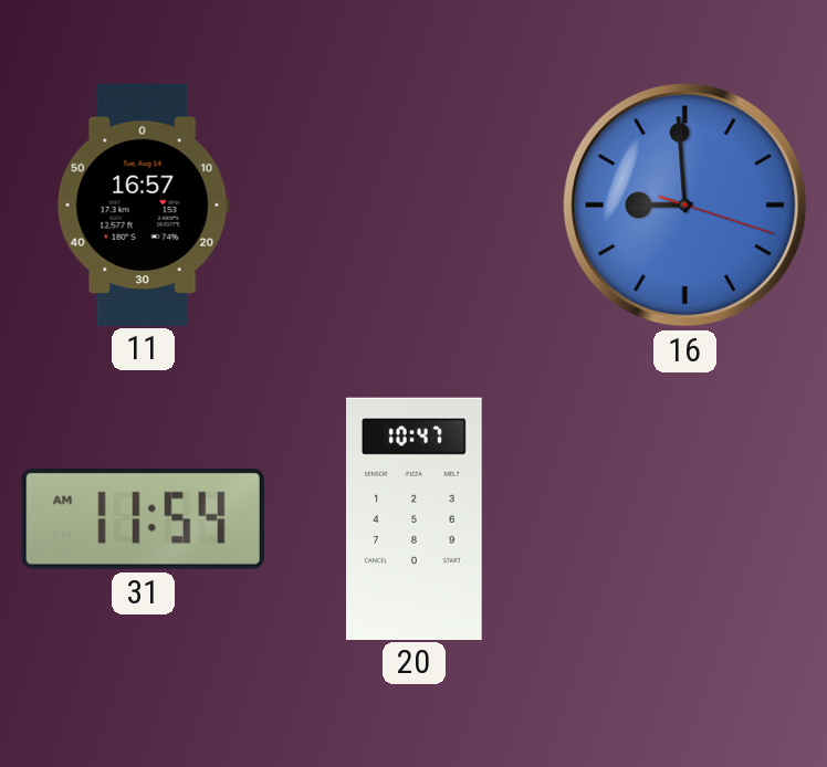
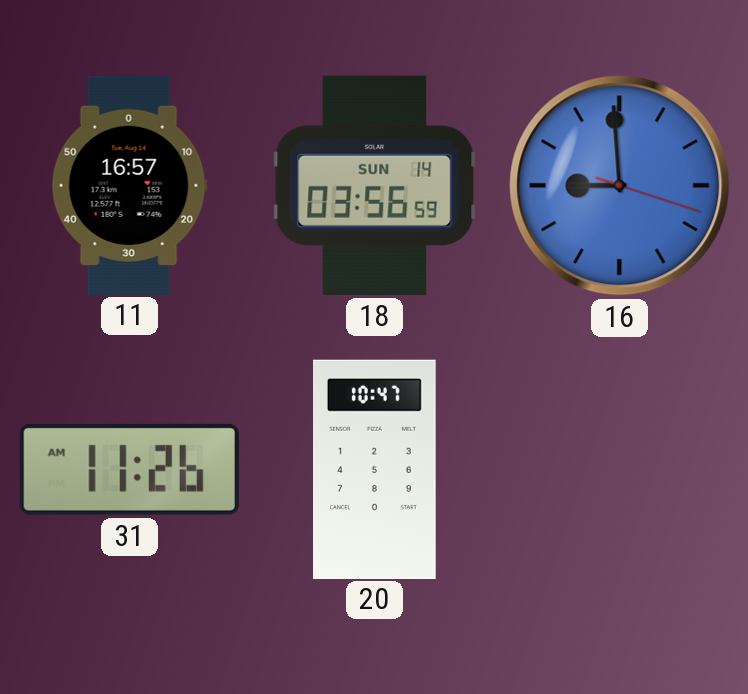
18: none -> 03:56 (375, 185)
31: 11:54 -> 11:26 (129, 469)
